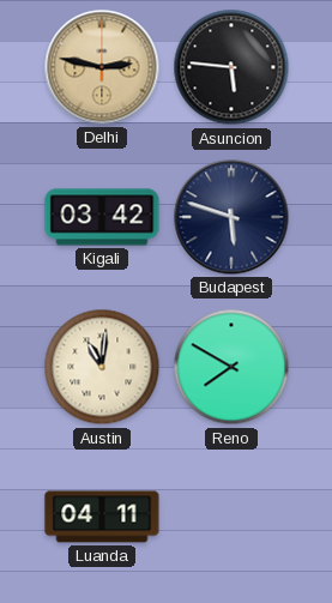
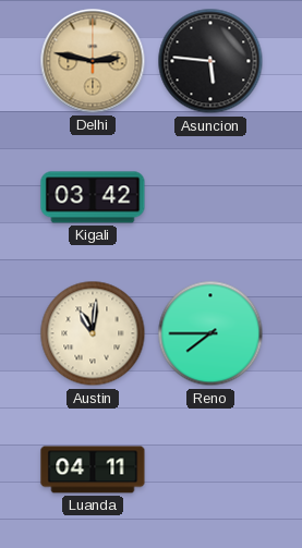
Budapest: 5:48 -> none (231, 217)
Reno: 7:50 -> 7:45 (210, 333)
